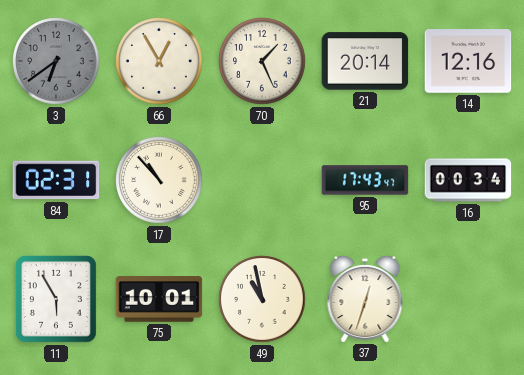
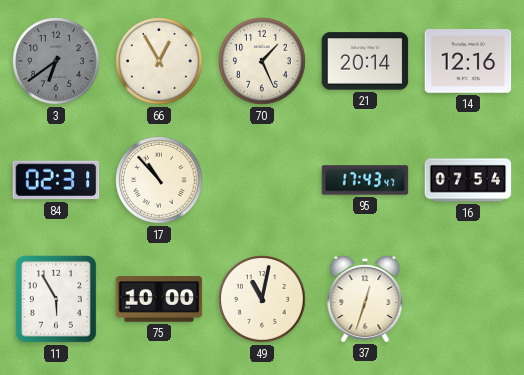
16: 00:34 -> 07:54 (468, 180)
75: 10:01 -> 10:00 (159, 299)
49: 10:58 -> 11:02 (262, 299)
